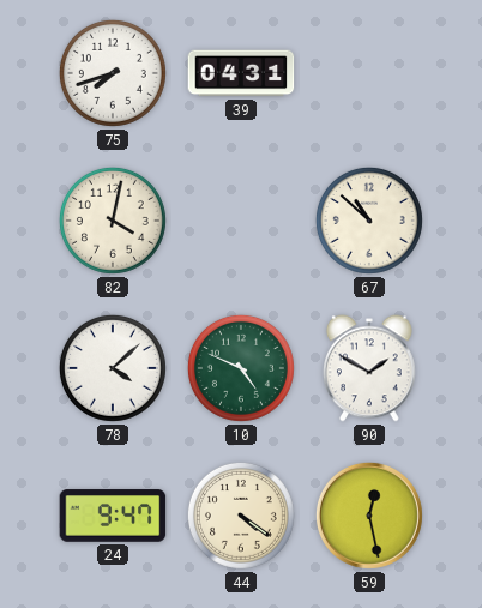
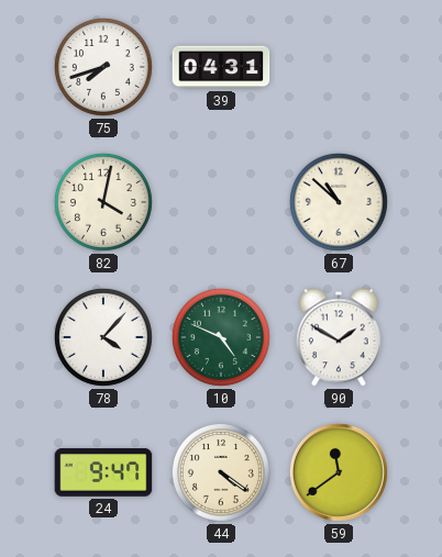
78: 4:08 -> 4:07 (103, 337)
59: 12:28 -> 11:39 (339, 472)
